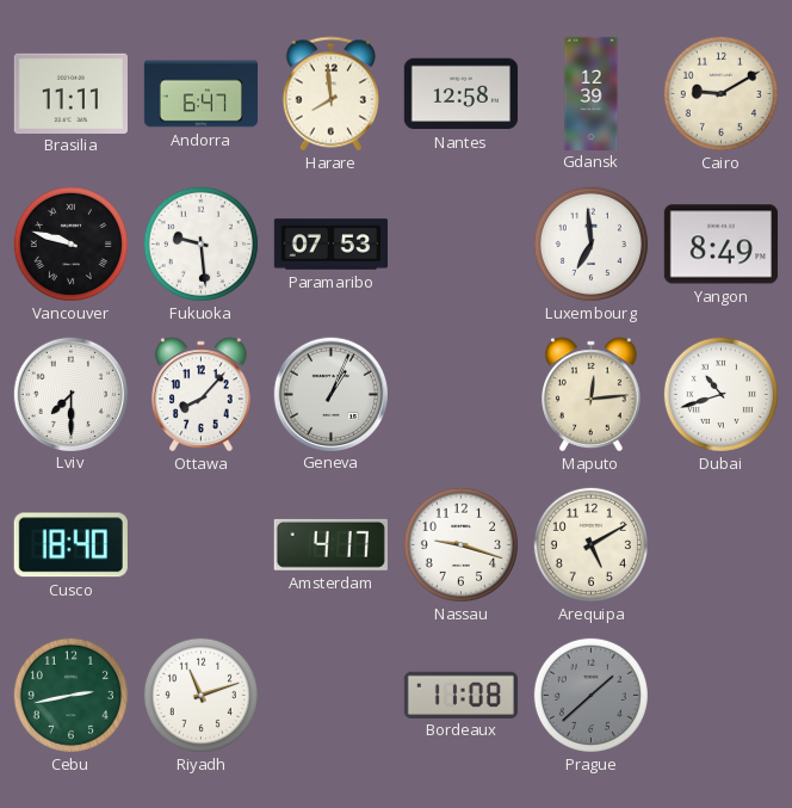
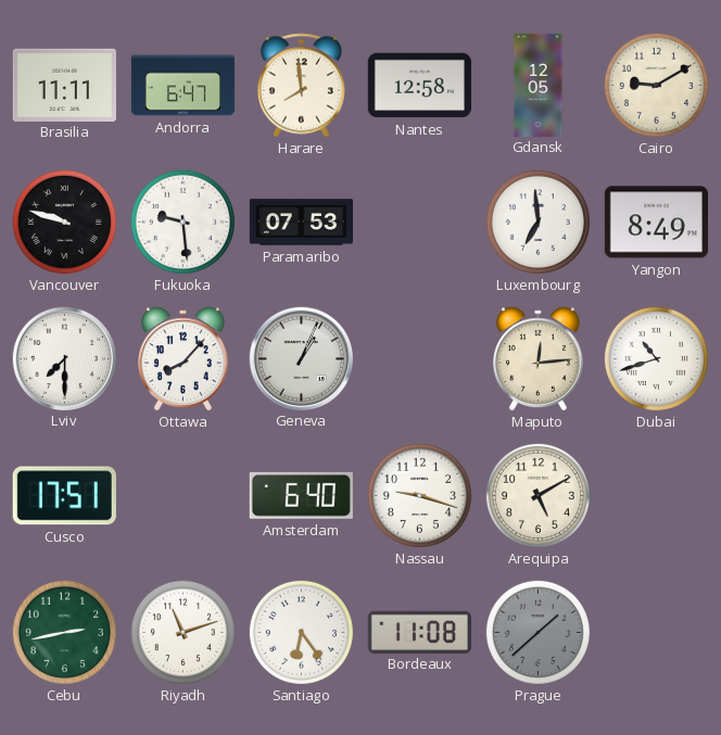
Gdansk: 12:39 -> 12:05 (539, 85)
Cusco: 18:40 -> 17:51 (64, 496)
Amsterdam: 4:17 -> 6:40 (301, 495)
Santiago: none -> 6:24 (301, 632)
